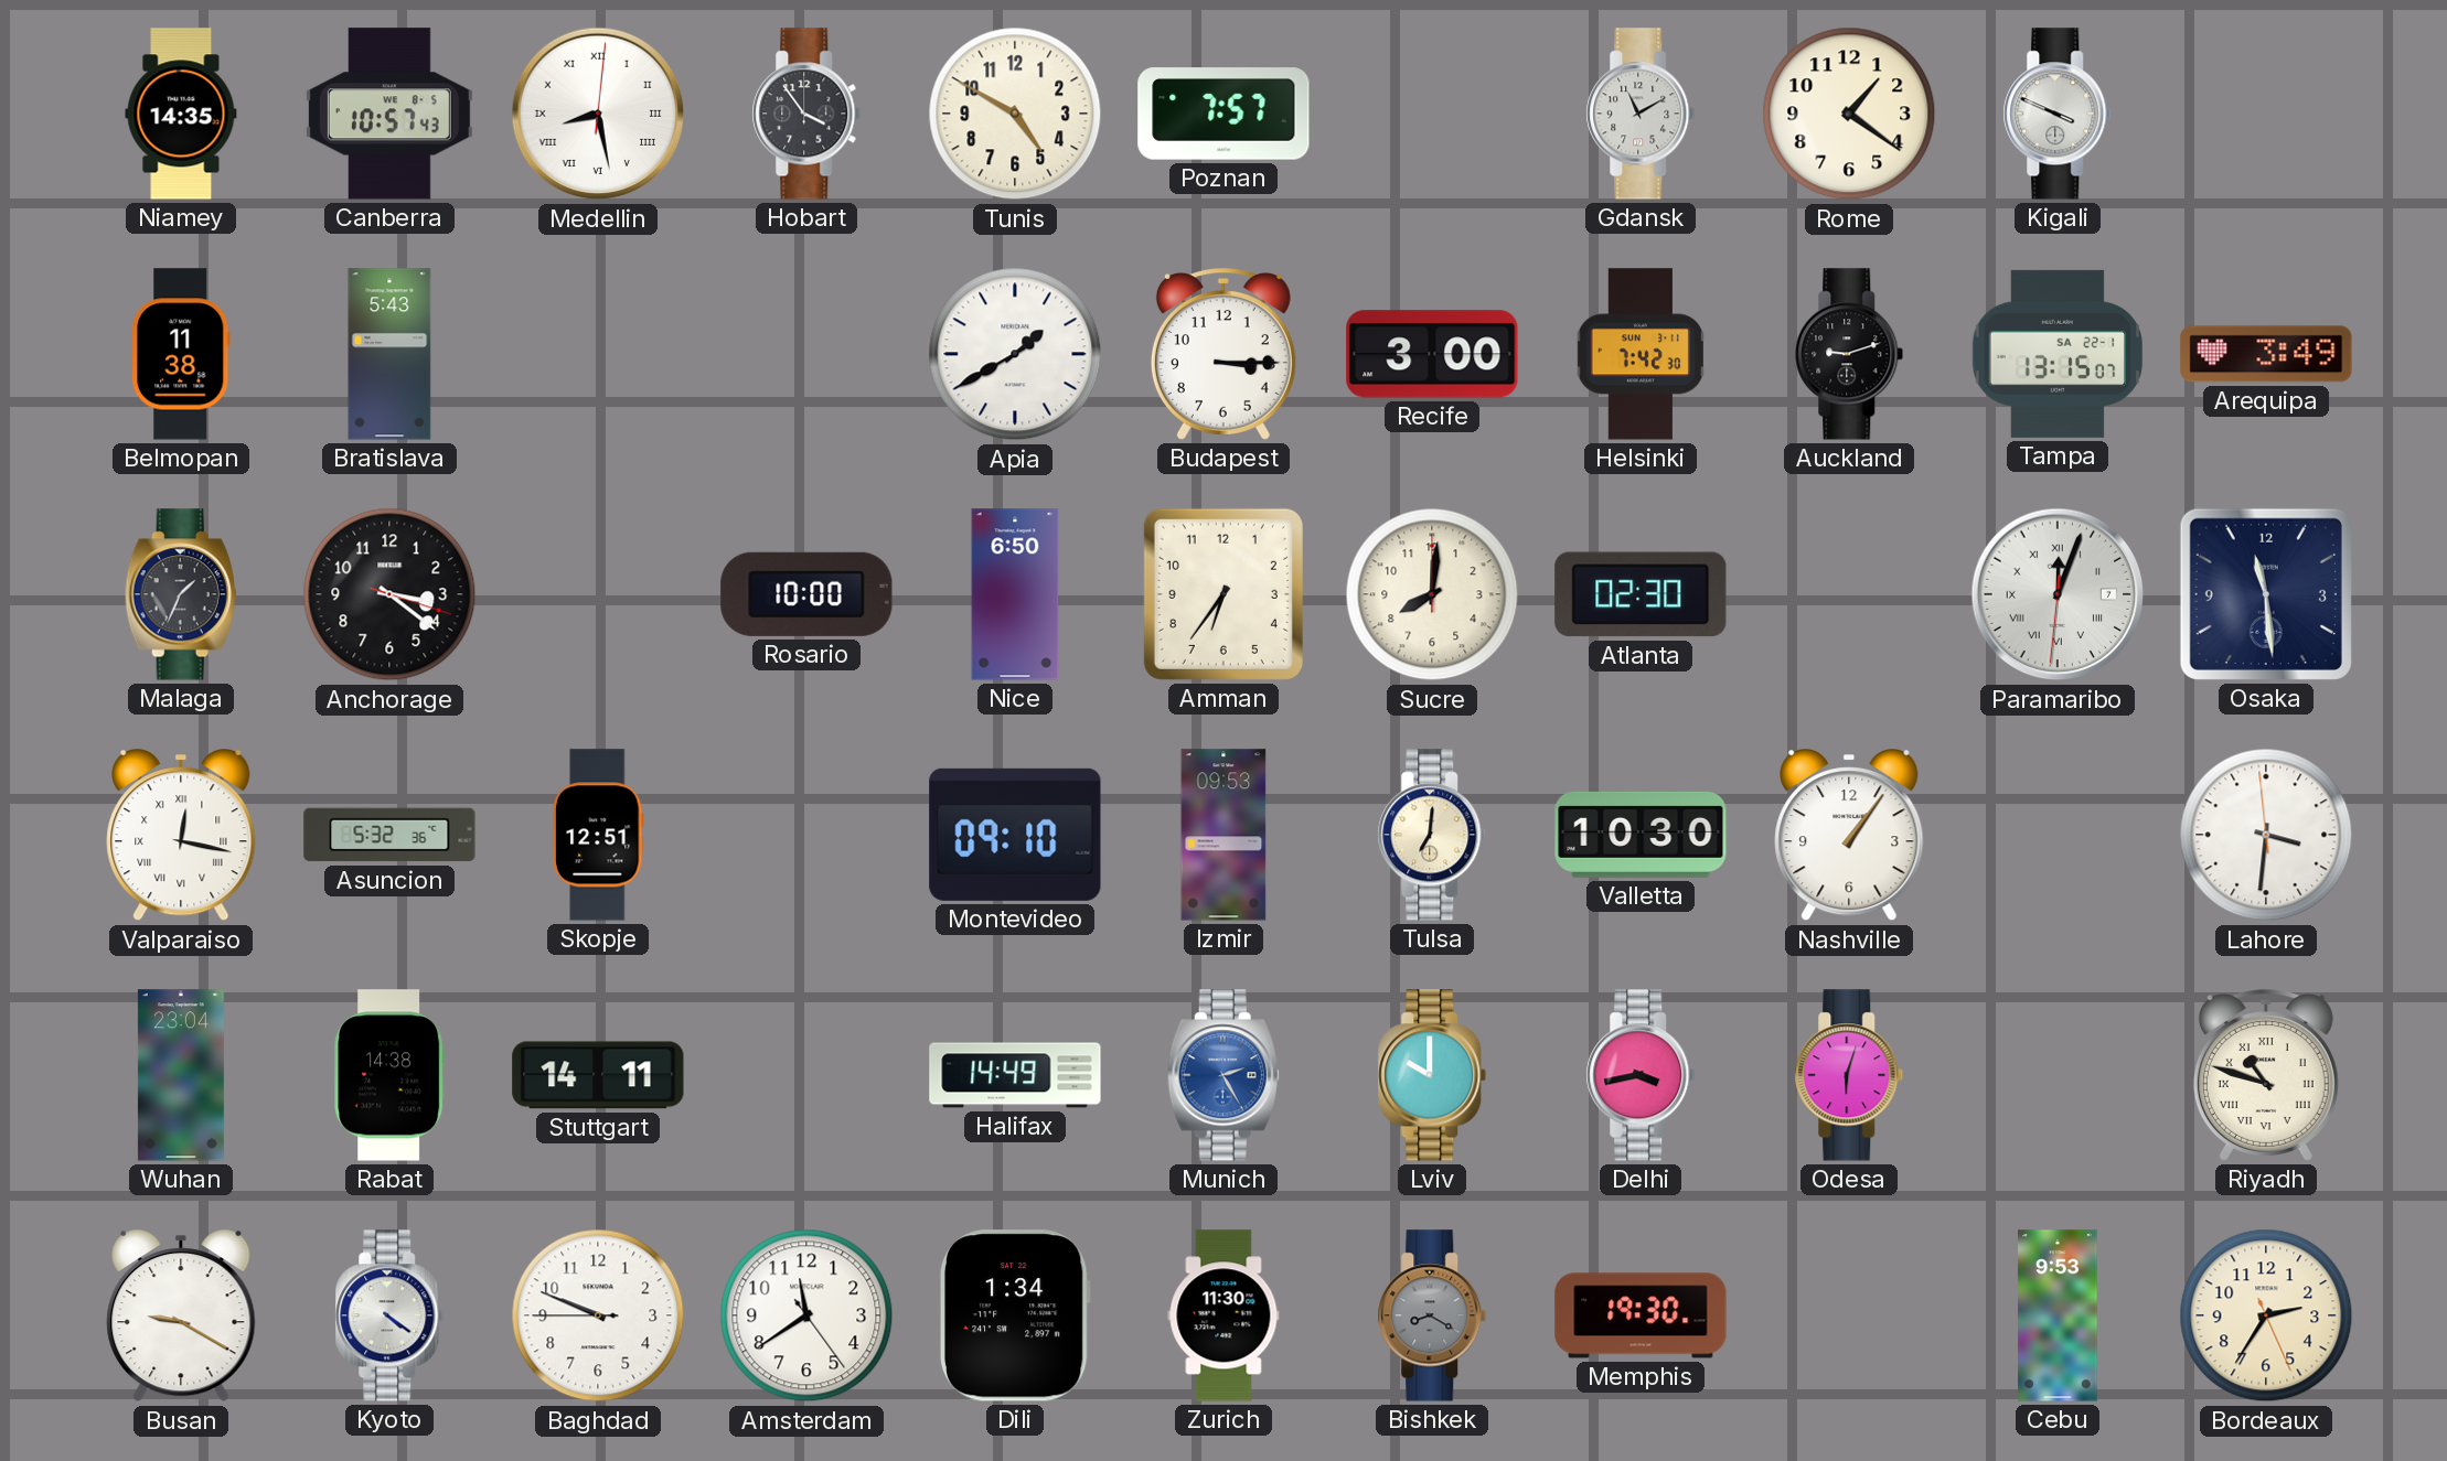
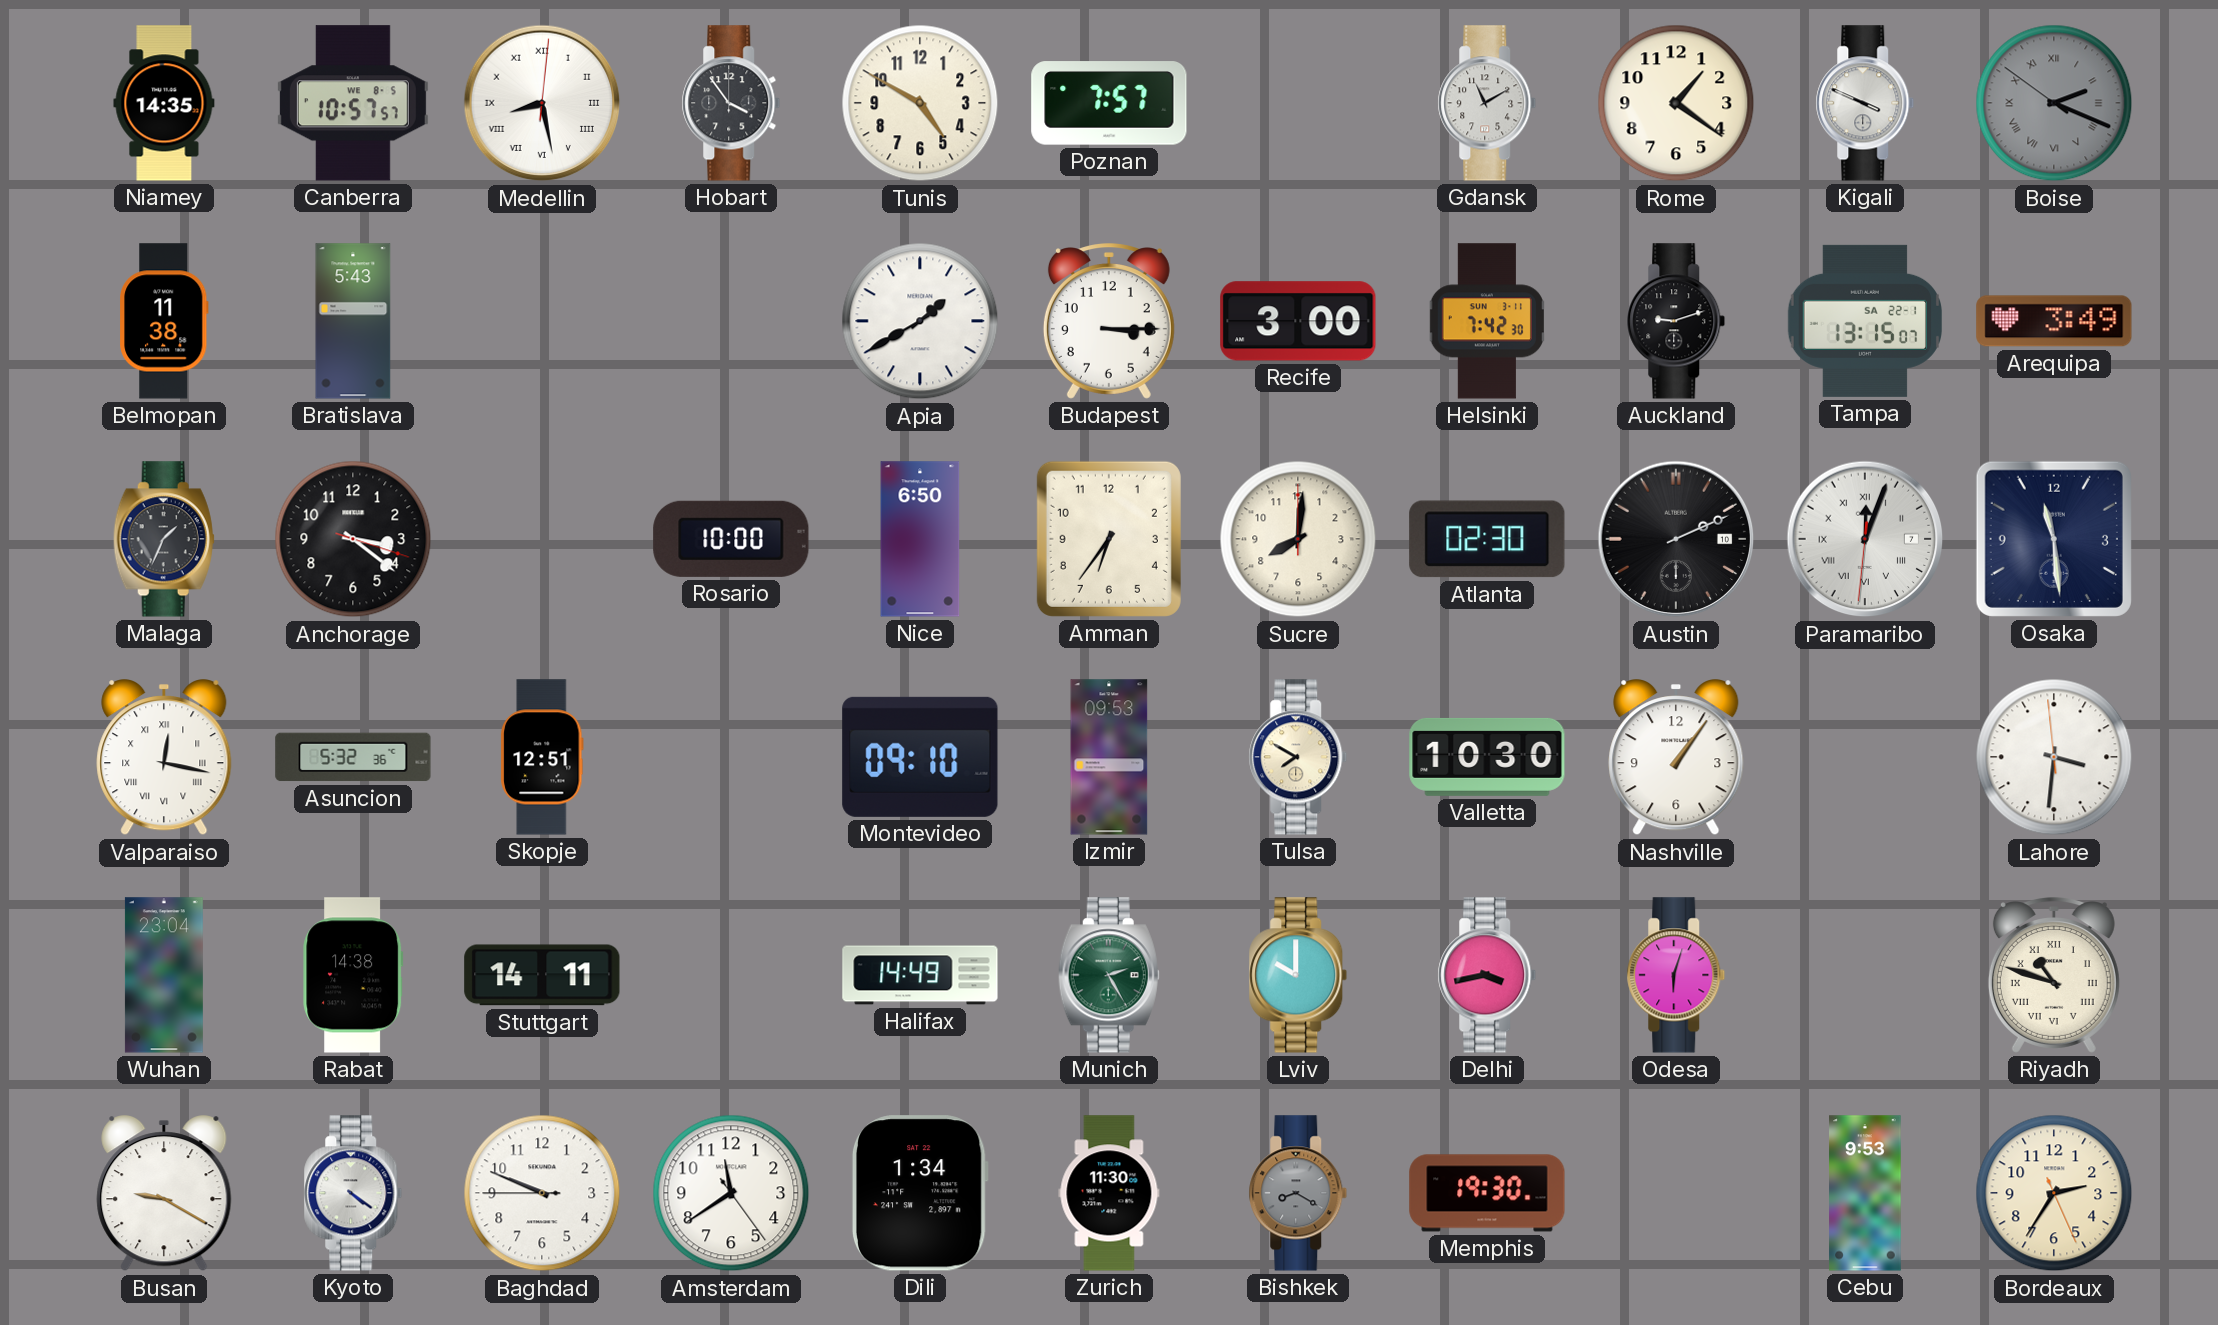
Canberra: 10:57:43 -> 10:57:57 (353, 103)
Boise: none -> 2:18 (2054, 103)
Austin: none -> 2:11 (1676, 539)
Tulsa: 7:01 -> 7:50 (1298, 757)
Munich dial: blue -> green (1109, 975)
